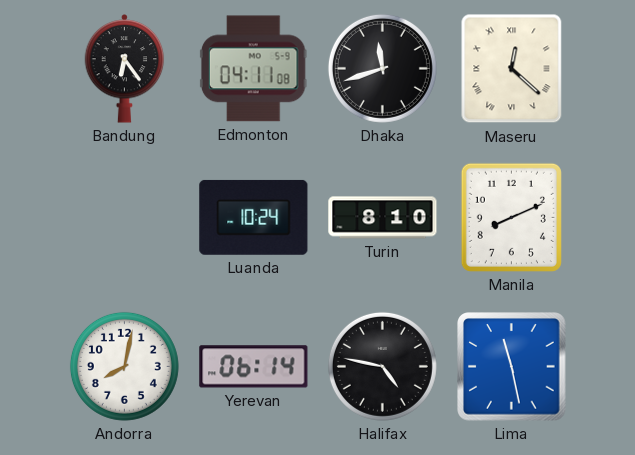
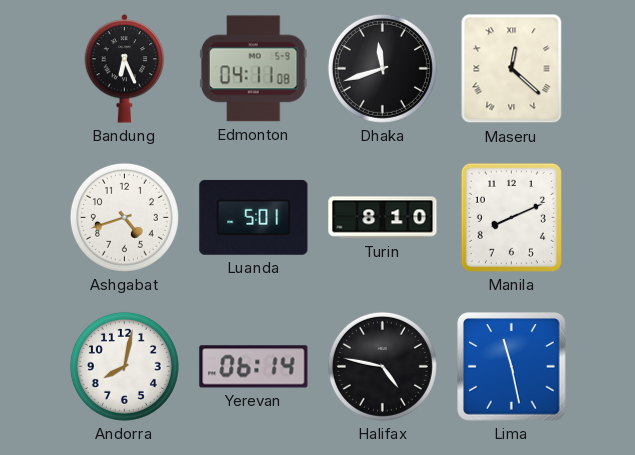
Bandung: 6:24 -> 6:26 (125, 69)
Ashgabat: none -> 4:42 (124, 217)
Luanda: 10:24 -> 5:01 (254, 217)
